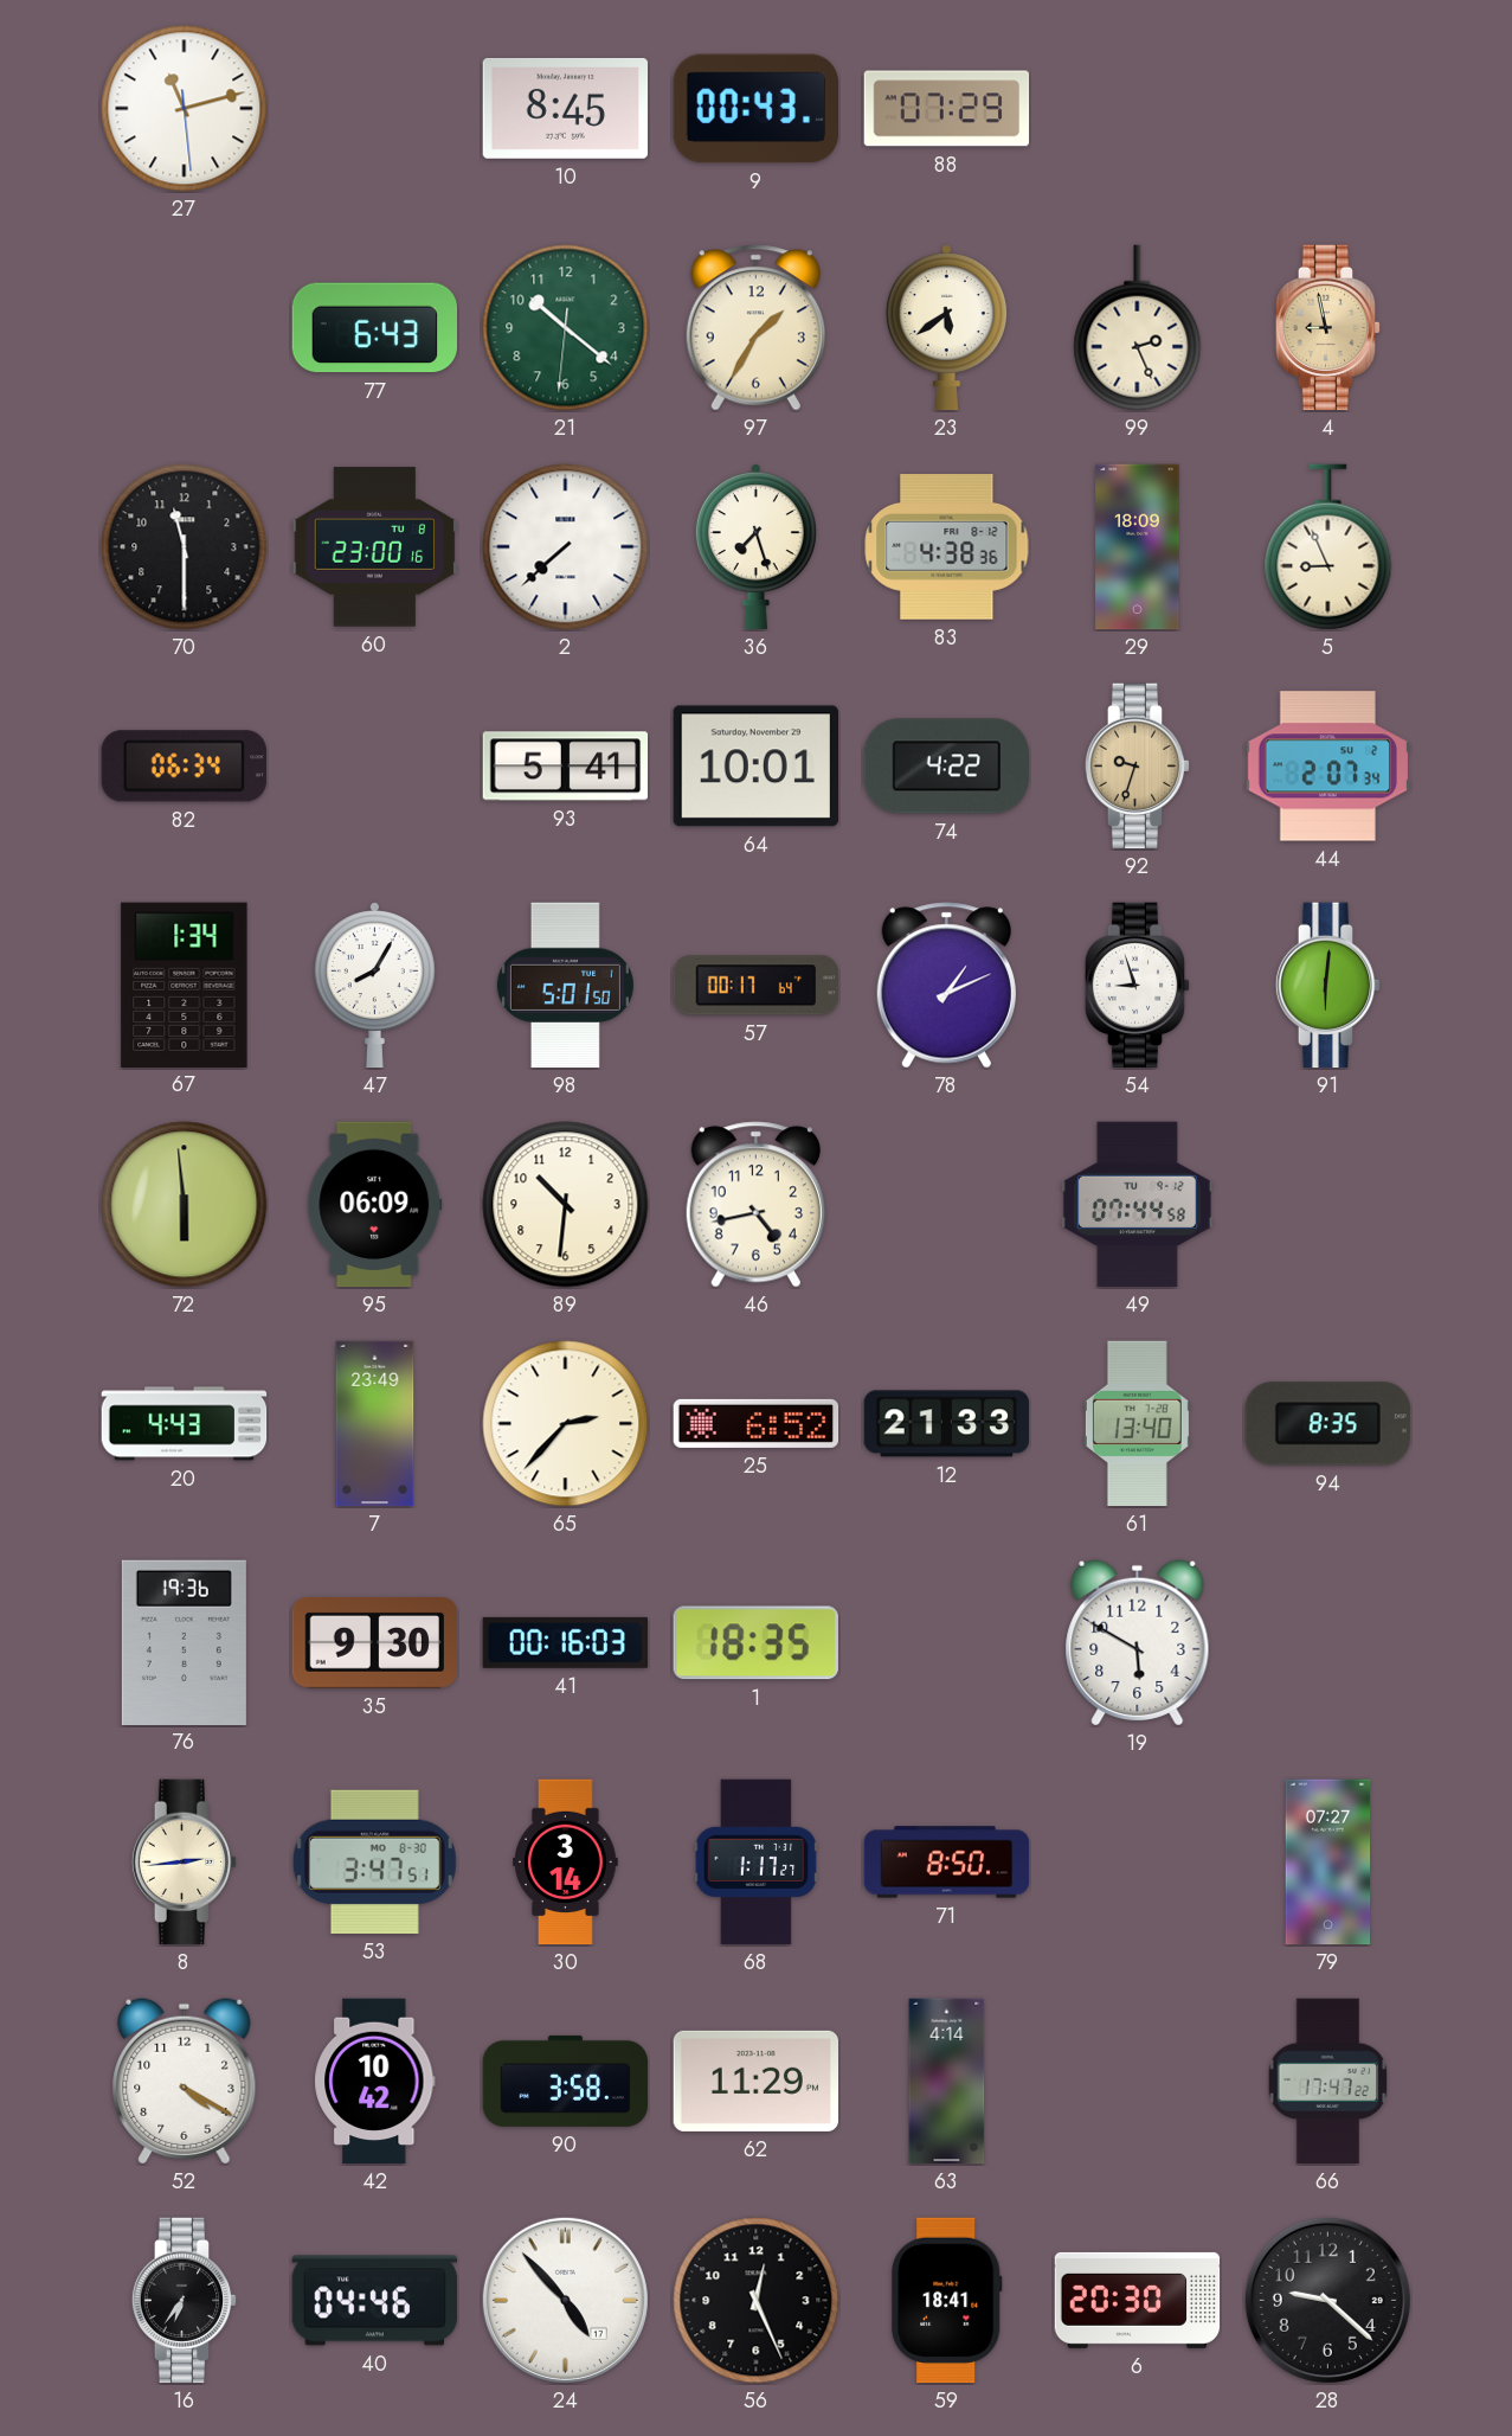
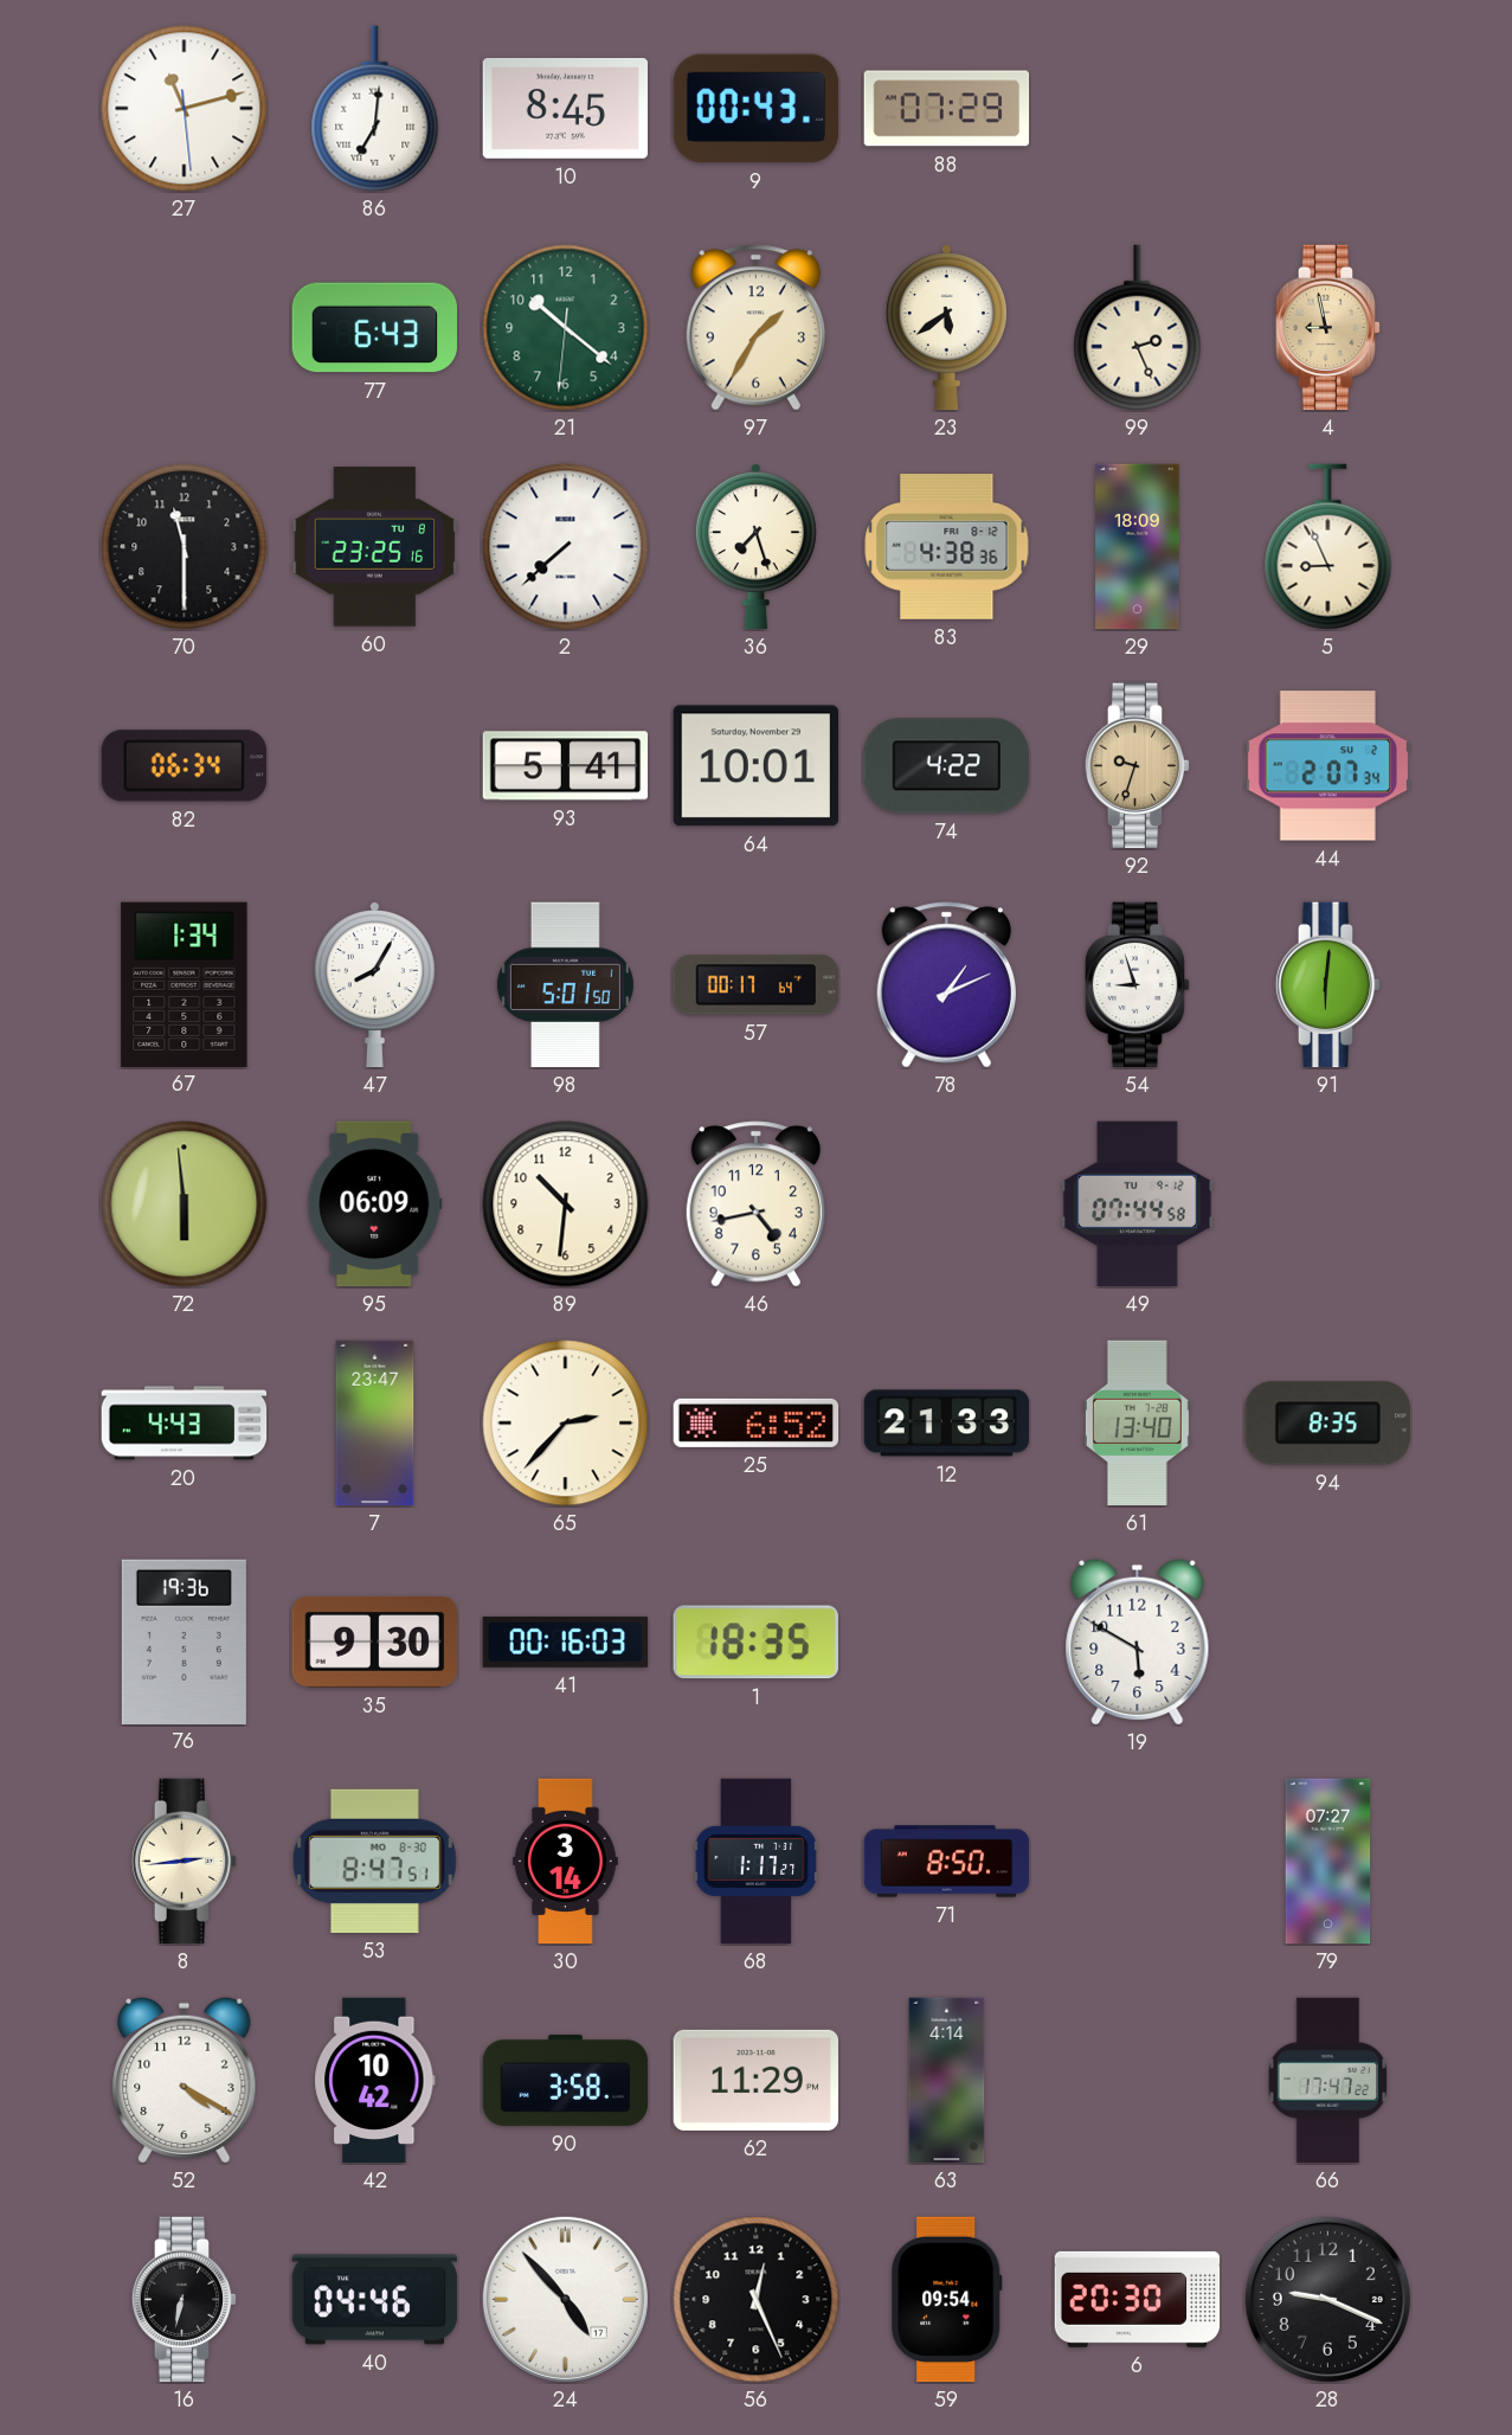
86: none -> 7:01 (375, 109)
60: 23:00 -> 23:25 (375, 547)
7: 23:49 -> 23:47 (375, 1424)
53: 3:47 -> 8:47 (374, 1861)
16: 6:36 -> 6:32 (185, 2300)
59: 18:41 -> 09:54 (947, 2300)
28: 9:22 -> 9:19 (1327, 2299)
